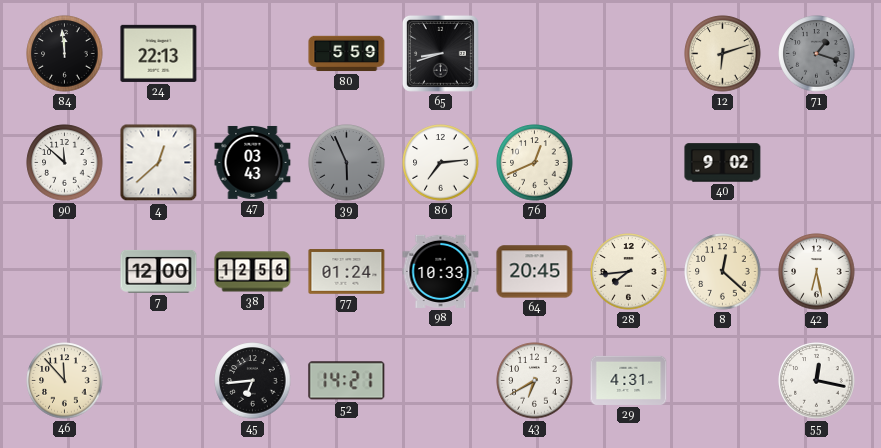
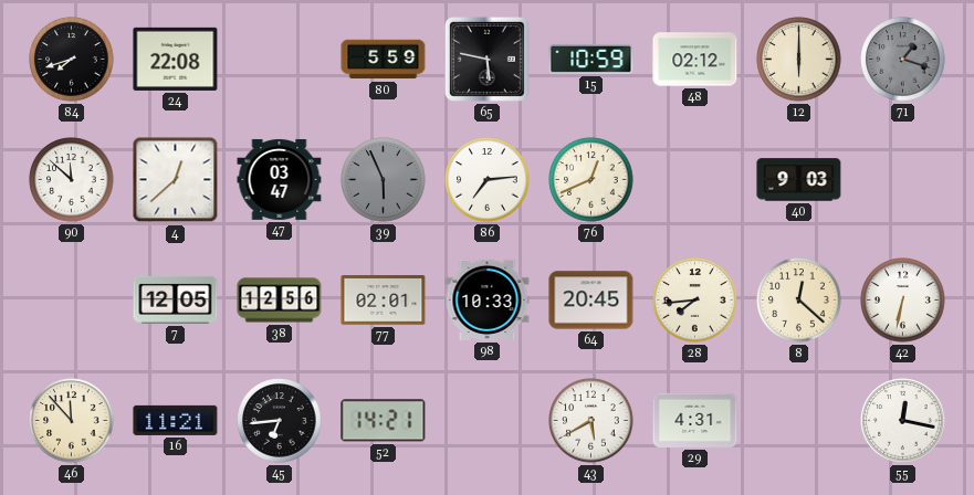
84: 11:59 -> 7:42 (72, 60)
24: 22:13 -> 22:08 (176, 59)
65: 8:42 -> 5:47 (486, 59)
15: none -> 10:59 (591, 59)
48: none -> 02:12 (695, 60)
12: 6:12 -> 6:00 (799, 60)
47: 03:43 -> 03:47 (280, 179)
40: 9:02 -> 9:03 (799, 180)
7: 12:00 -> 12:05 (176, 299)
77: 01:24 -> 02:01 (384, 301)
42: 6:28 -> 6:32 (903, 301)
16: none -> 11:21 (176, 420)
43: 6:40 -> 5:40 (591, 421)
